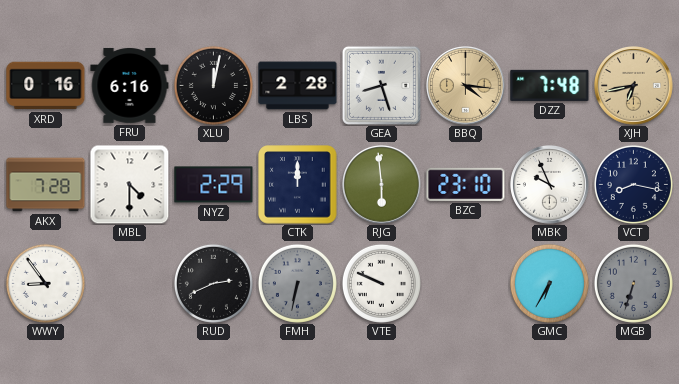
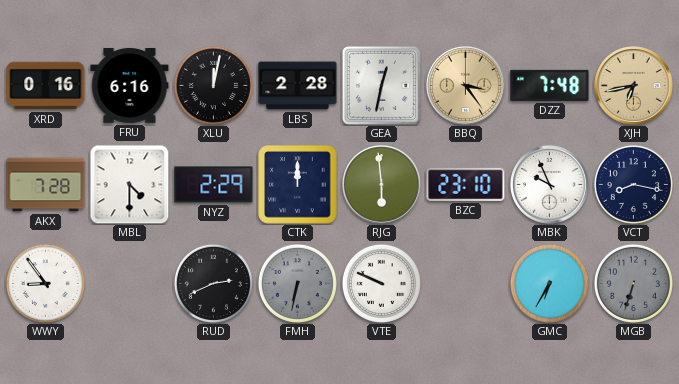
GEA: 8:27 -> 12:32 (381, 85)
BBQ: 4:16 -> 3:24 (466, 86)
